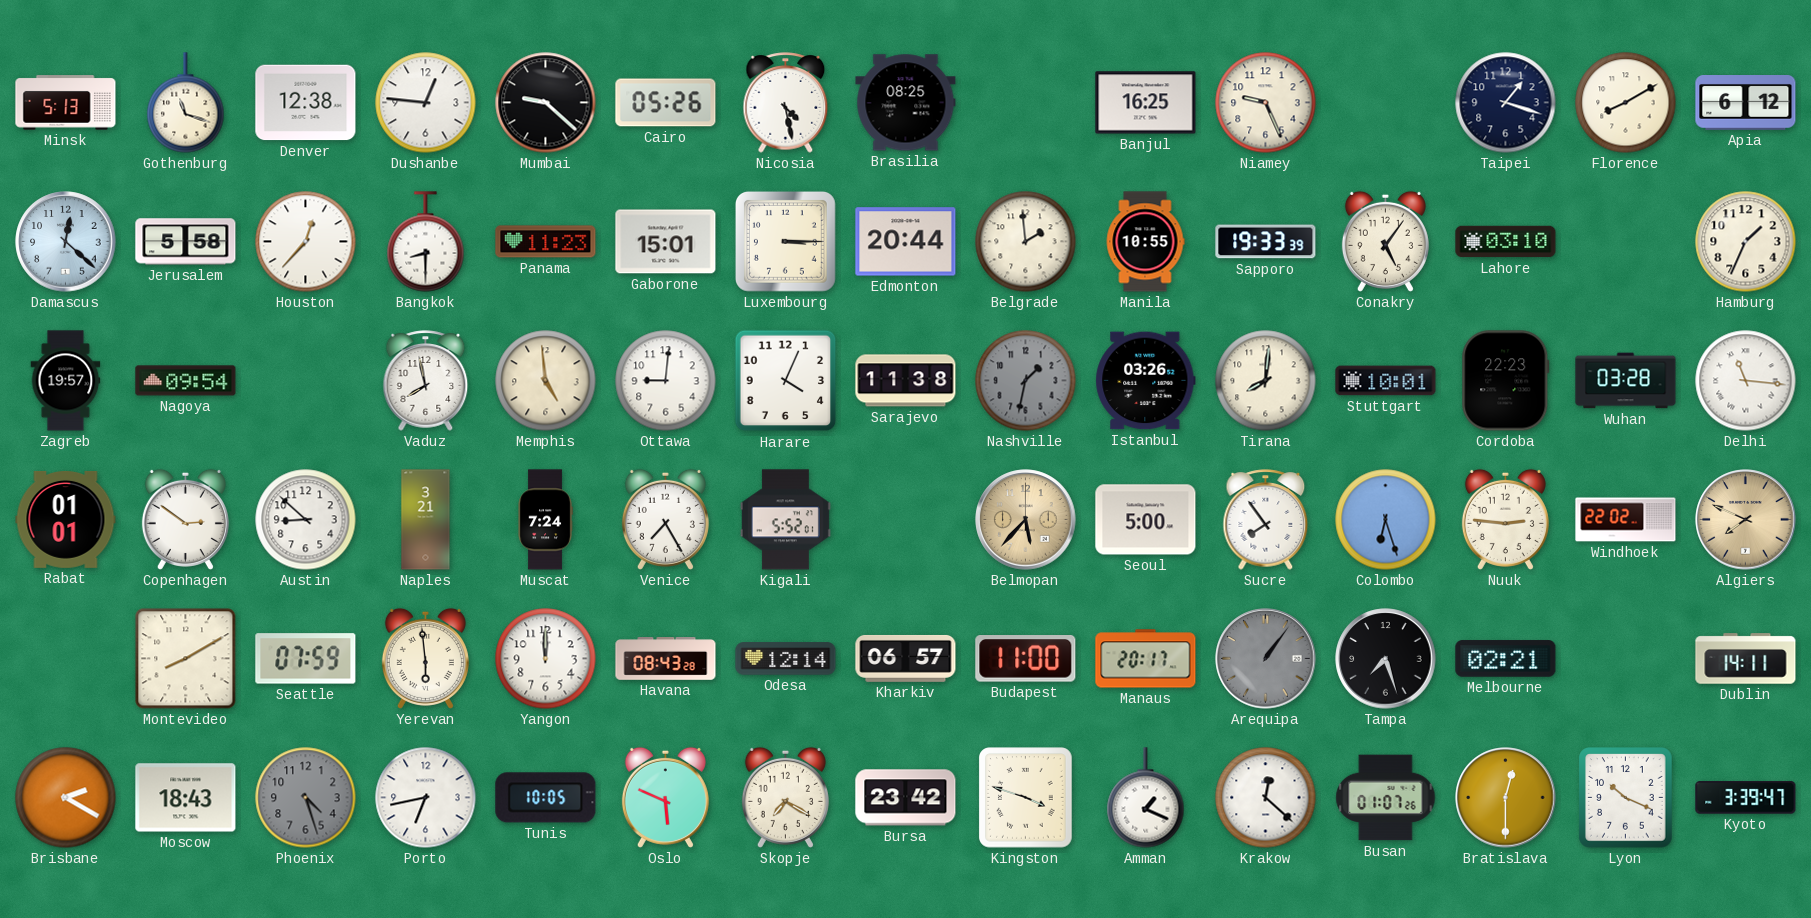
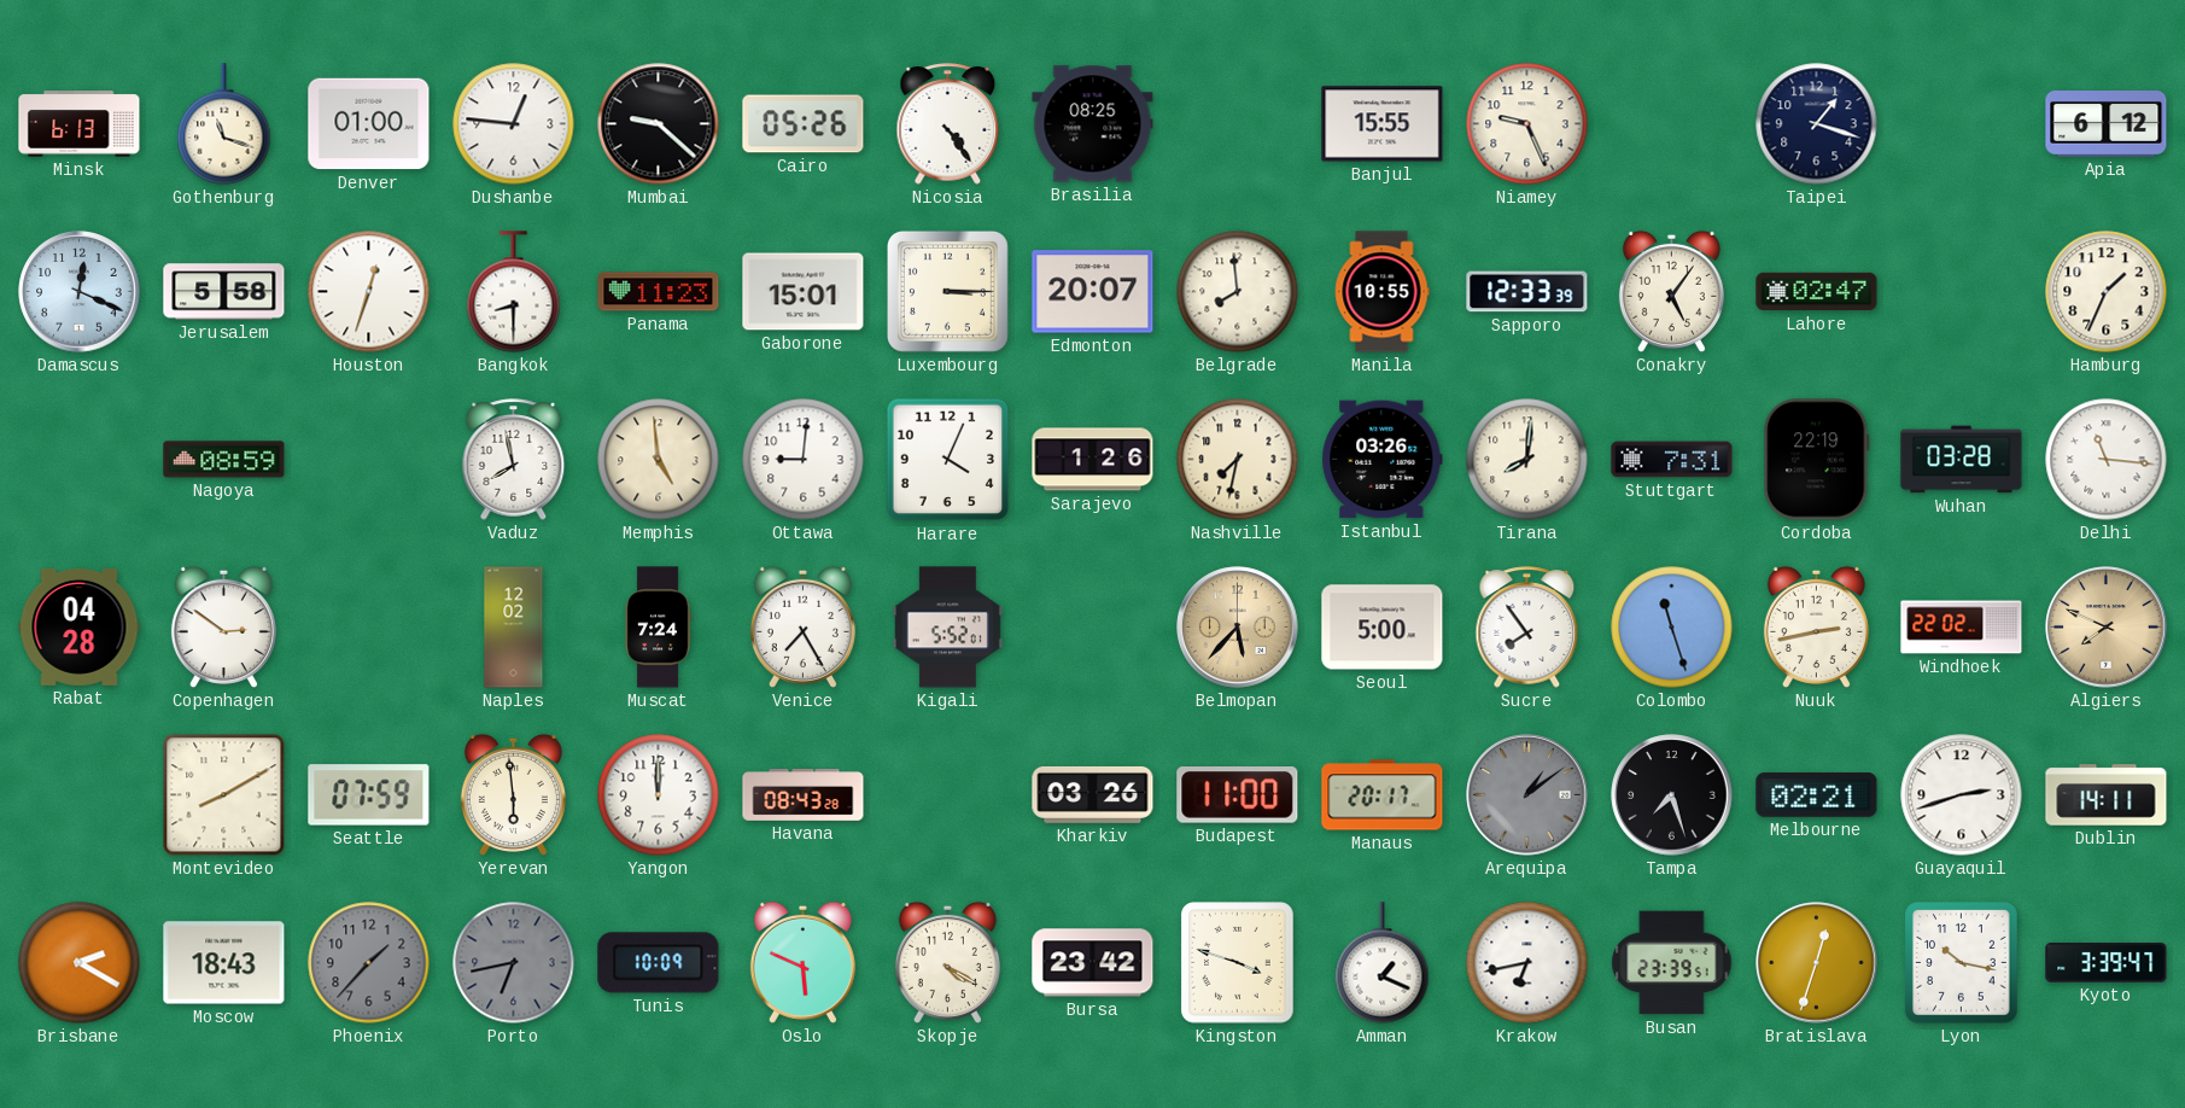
Minsk: 5:13 -> 6:13 (80, 124)
Denver: 12:38 -> 01:00 (369, 124)
Nicosia: 4:28 -> 4:24 (948, 124)
Banjul: 16:25 -> 15:55 (1383, 124)
Florence: 8:10 -> none (1626, 103)
Damascus: 12:22 -> 12:19 (80, 292)
Houston: 12:37 -> 12:33 (369, 292)
Edmonton: 20:44 -> 20:07 (1093, 292)
Belgrade: 1:59 -> 7:59 (1238, 292)
Sapporo: 19:33 -> 12:33 (1527, 292)
Lahore: 03:10 -> 02:47 (1817, 292)
Zagreb: 19:57 -> none (66, 381)
Nagoya: 09:54 -> 08:59 (224, 460)
Sarajevo: 11:38 -> 1:26 (1093, 460)
Nashville: 1:32 -> 7:32 (1238, 460)
Nashville dial: grey -> cream (1238, 460)
Stuttgart: 10:01 -> 7:31 (1672, 460)
Cordoba: 22:23 -> 22:19 (1817, 460)
Rabat: 01:01 -> 04:28 (80, 626)
Austin: 8:52 -> none (306, 520)
Naples: 3:21 -> 12:02 (514, 628)
Colombo: 6:27 -> 11:27 (1672, 628)
Nuuk: 2:46 -> 2:43 (1816, 626)
Odesa: 12:14 -> none (786, 659)
Kharkiv: 06:57 -> 03:26 (1093, 794)
Arequipa: 1:06 -> 1:09 (1527, 795)
Guayaquil: none -> 2:42 (1962, 795)
Phoenix: 4:27 -> 1:37 (369, 963)
Porto dial: white -> grey (514, 963)
Tunis: 10:05 -> 10:09 (659, 963)
Skopje: 7:20 -> 4:20 (947, 962)
Krakow: 12:22 -> 6:43 (1527, 963)
Busan: 01:07 -> 23:39 (1672, 963)
Bratislava: 12:30 -> 12:33 (1817, 963)
Lyon: 10:19 -> 10:17 (1962, 963)
